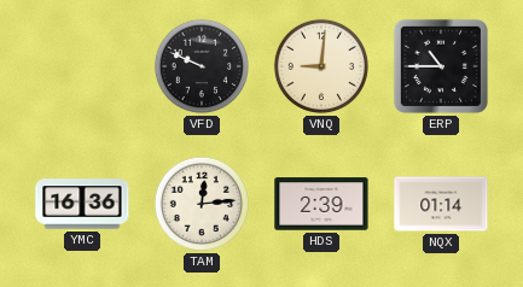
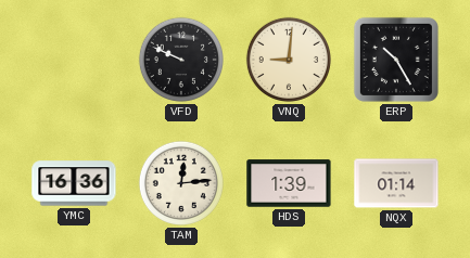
ERP: 10:45 -> 10:25 (396, 60)
HDS: 2:39 -> 1:39 (289, 183)
